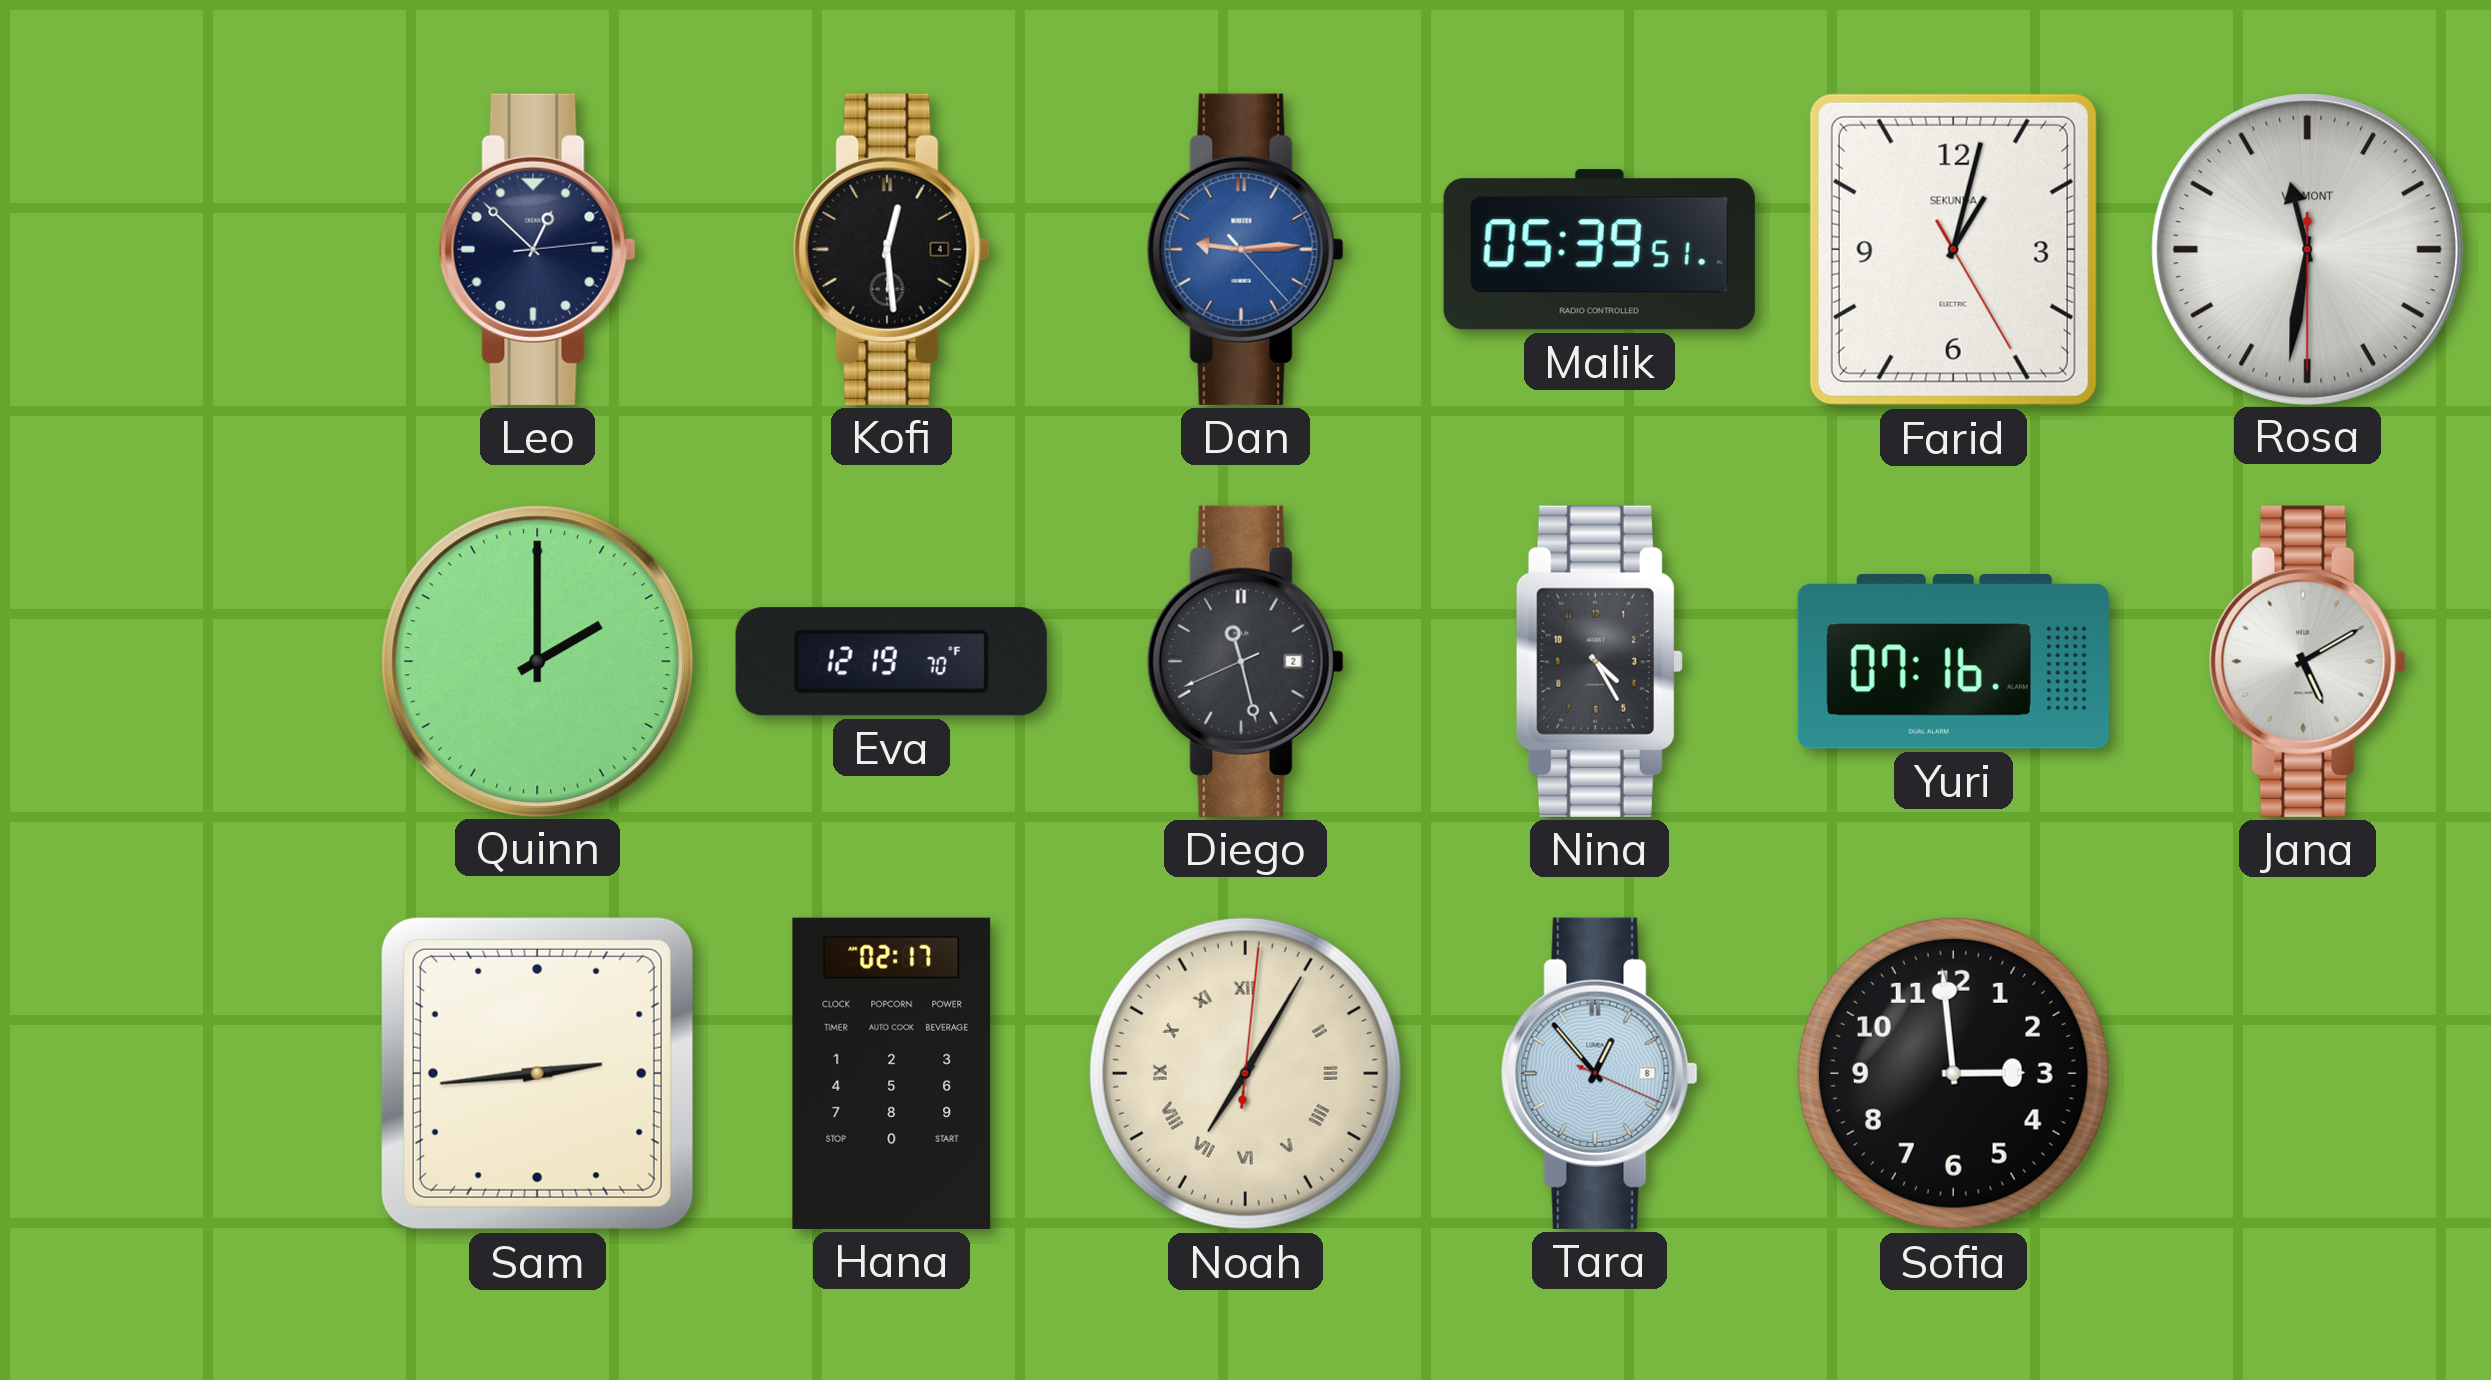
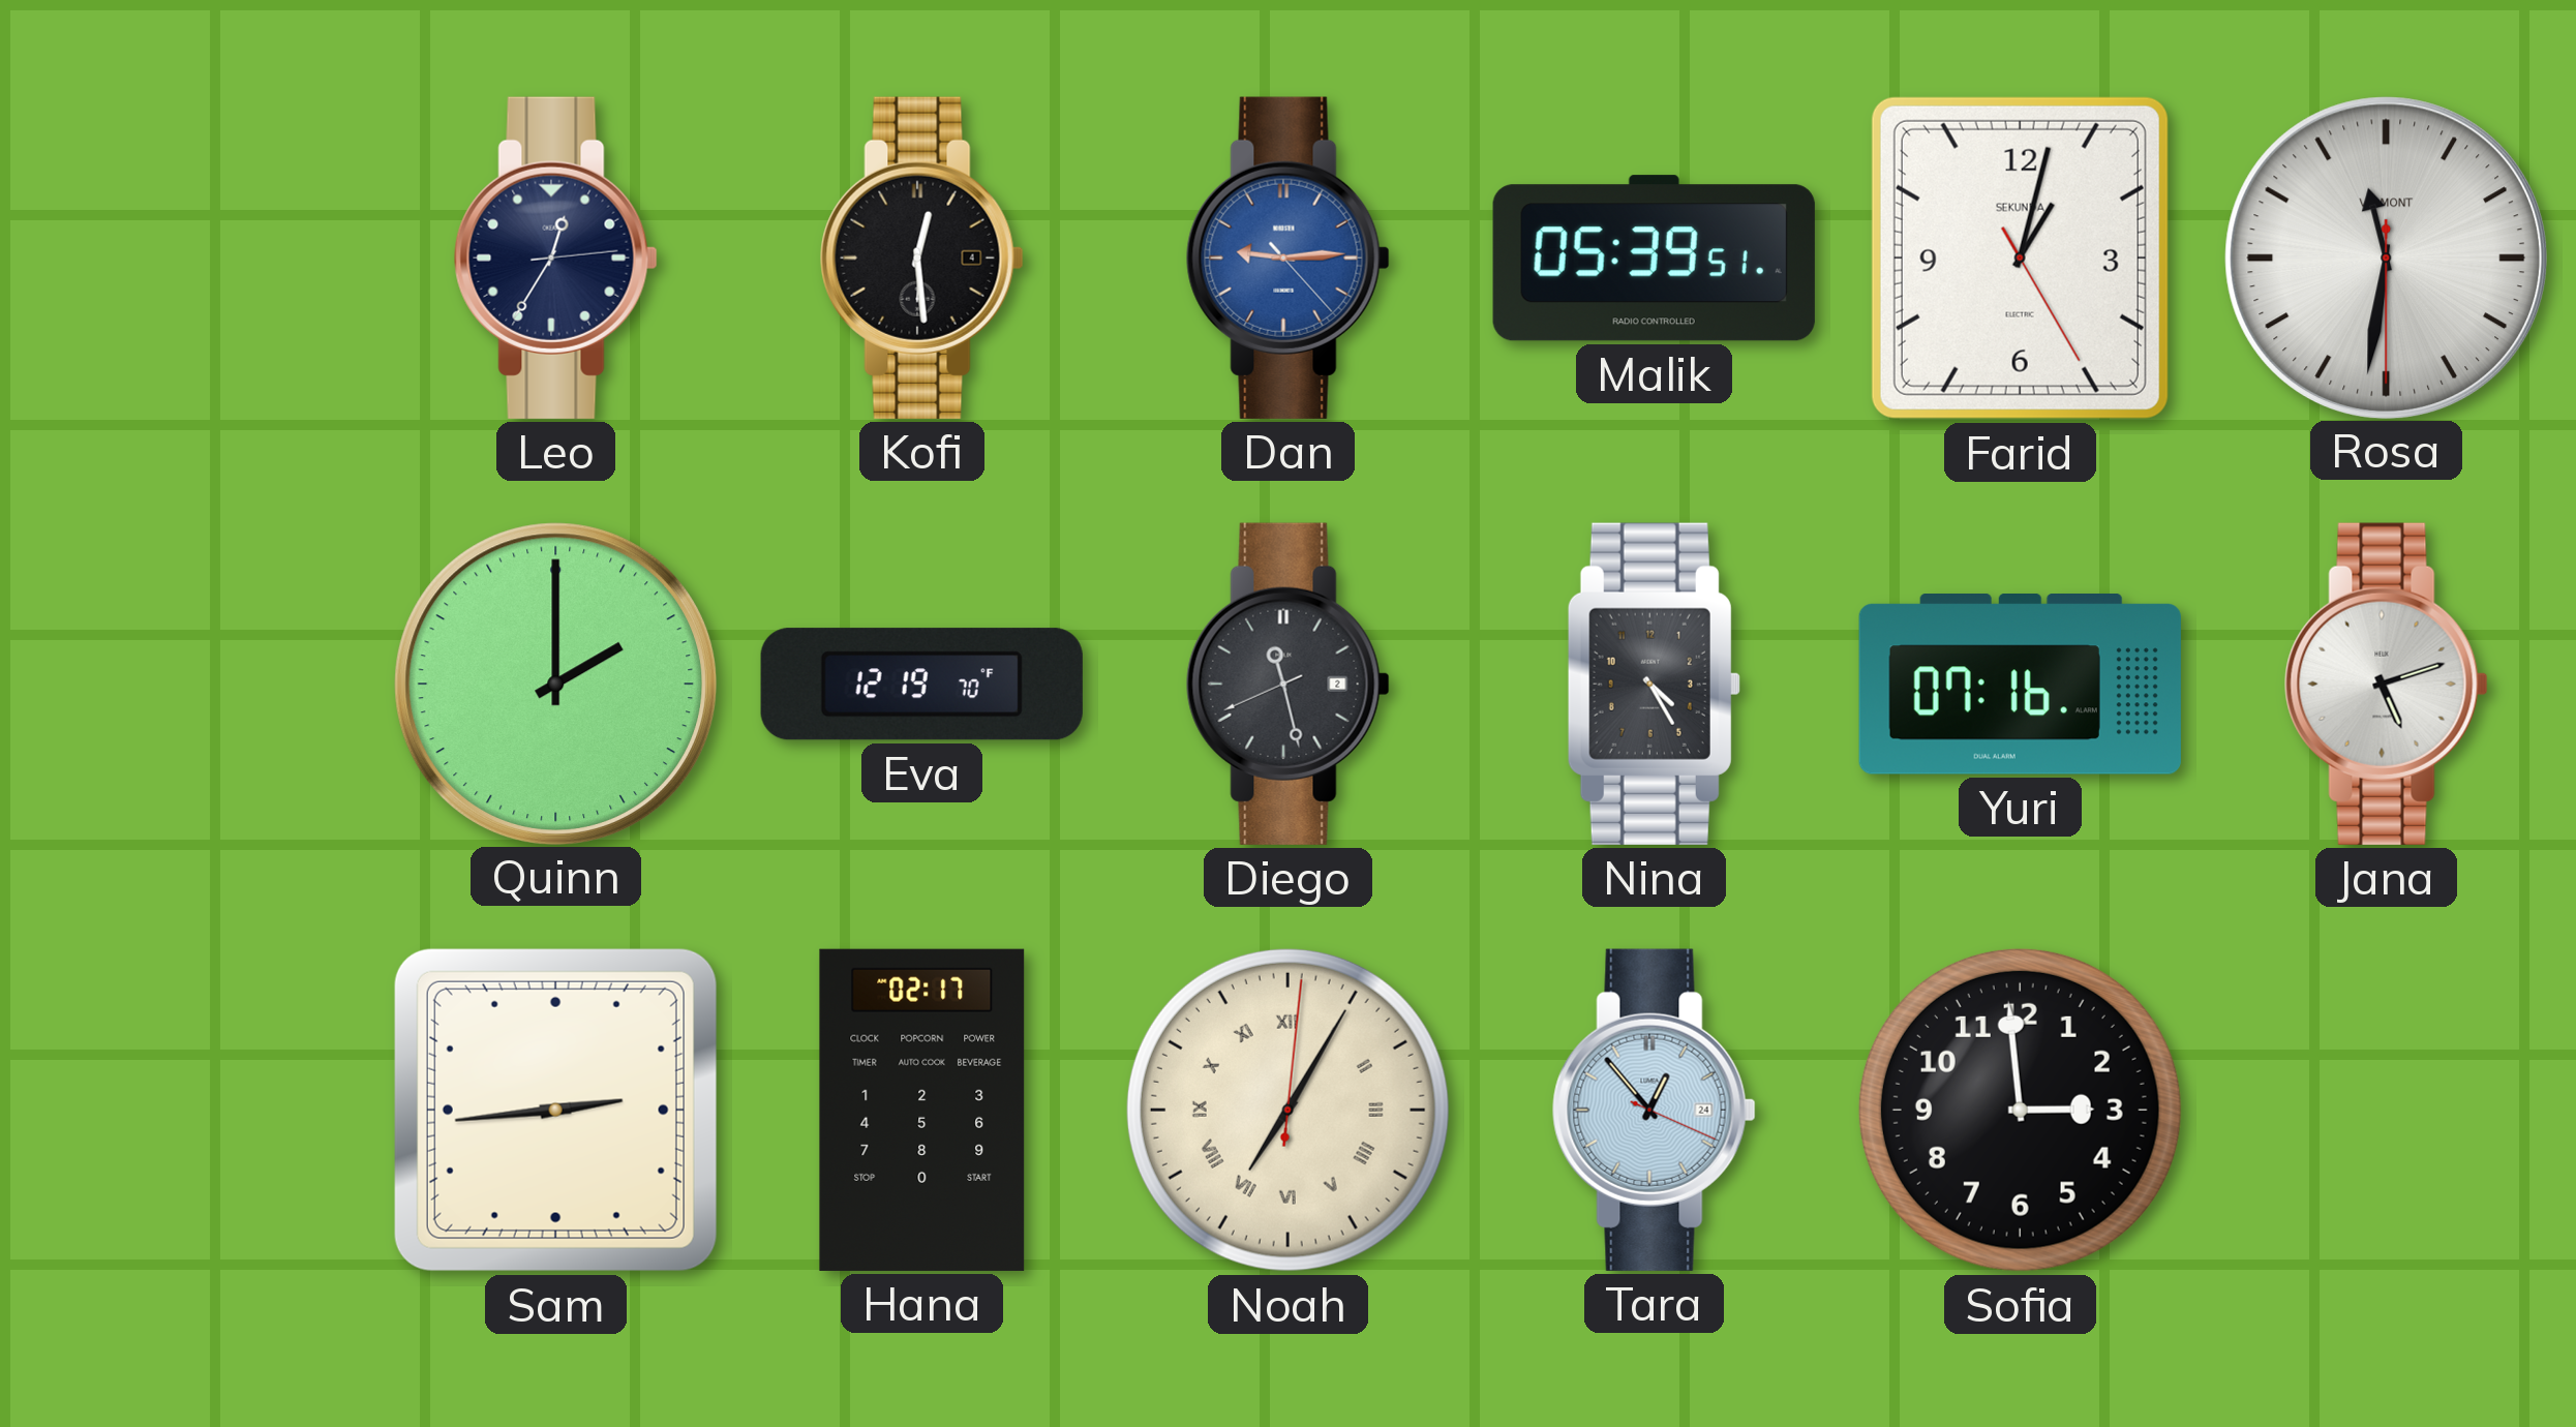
Leo: 12:52 -> 12:35 (555, 257)
Jana: 5:10 -> 5:12 (2386, 684)
Tara date: 8 -> 24 (1654, 1110)
